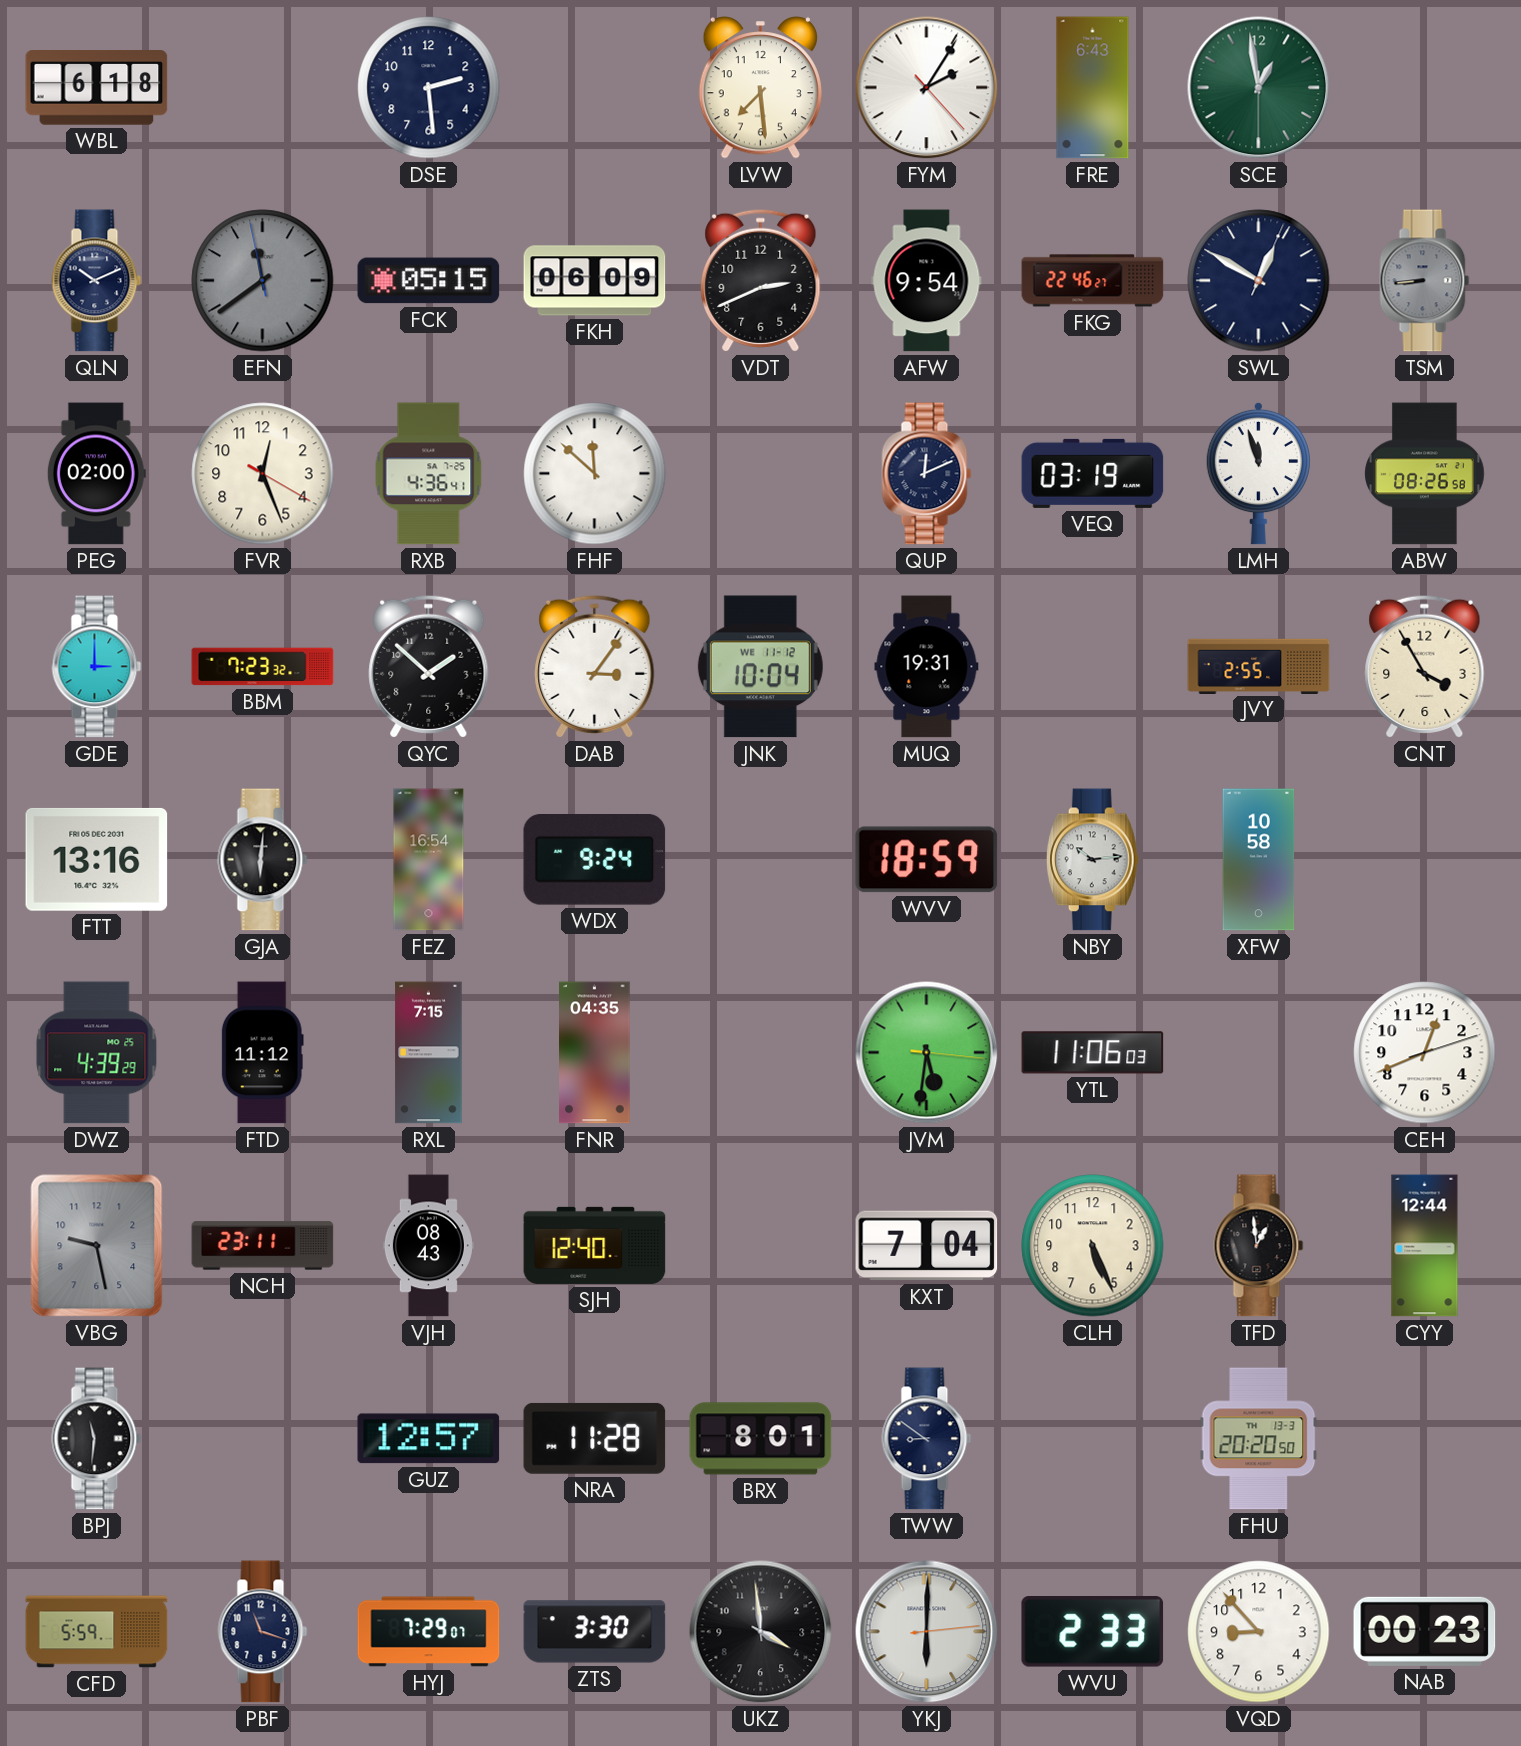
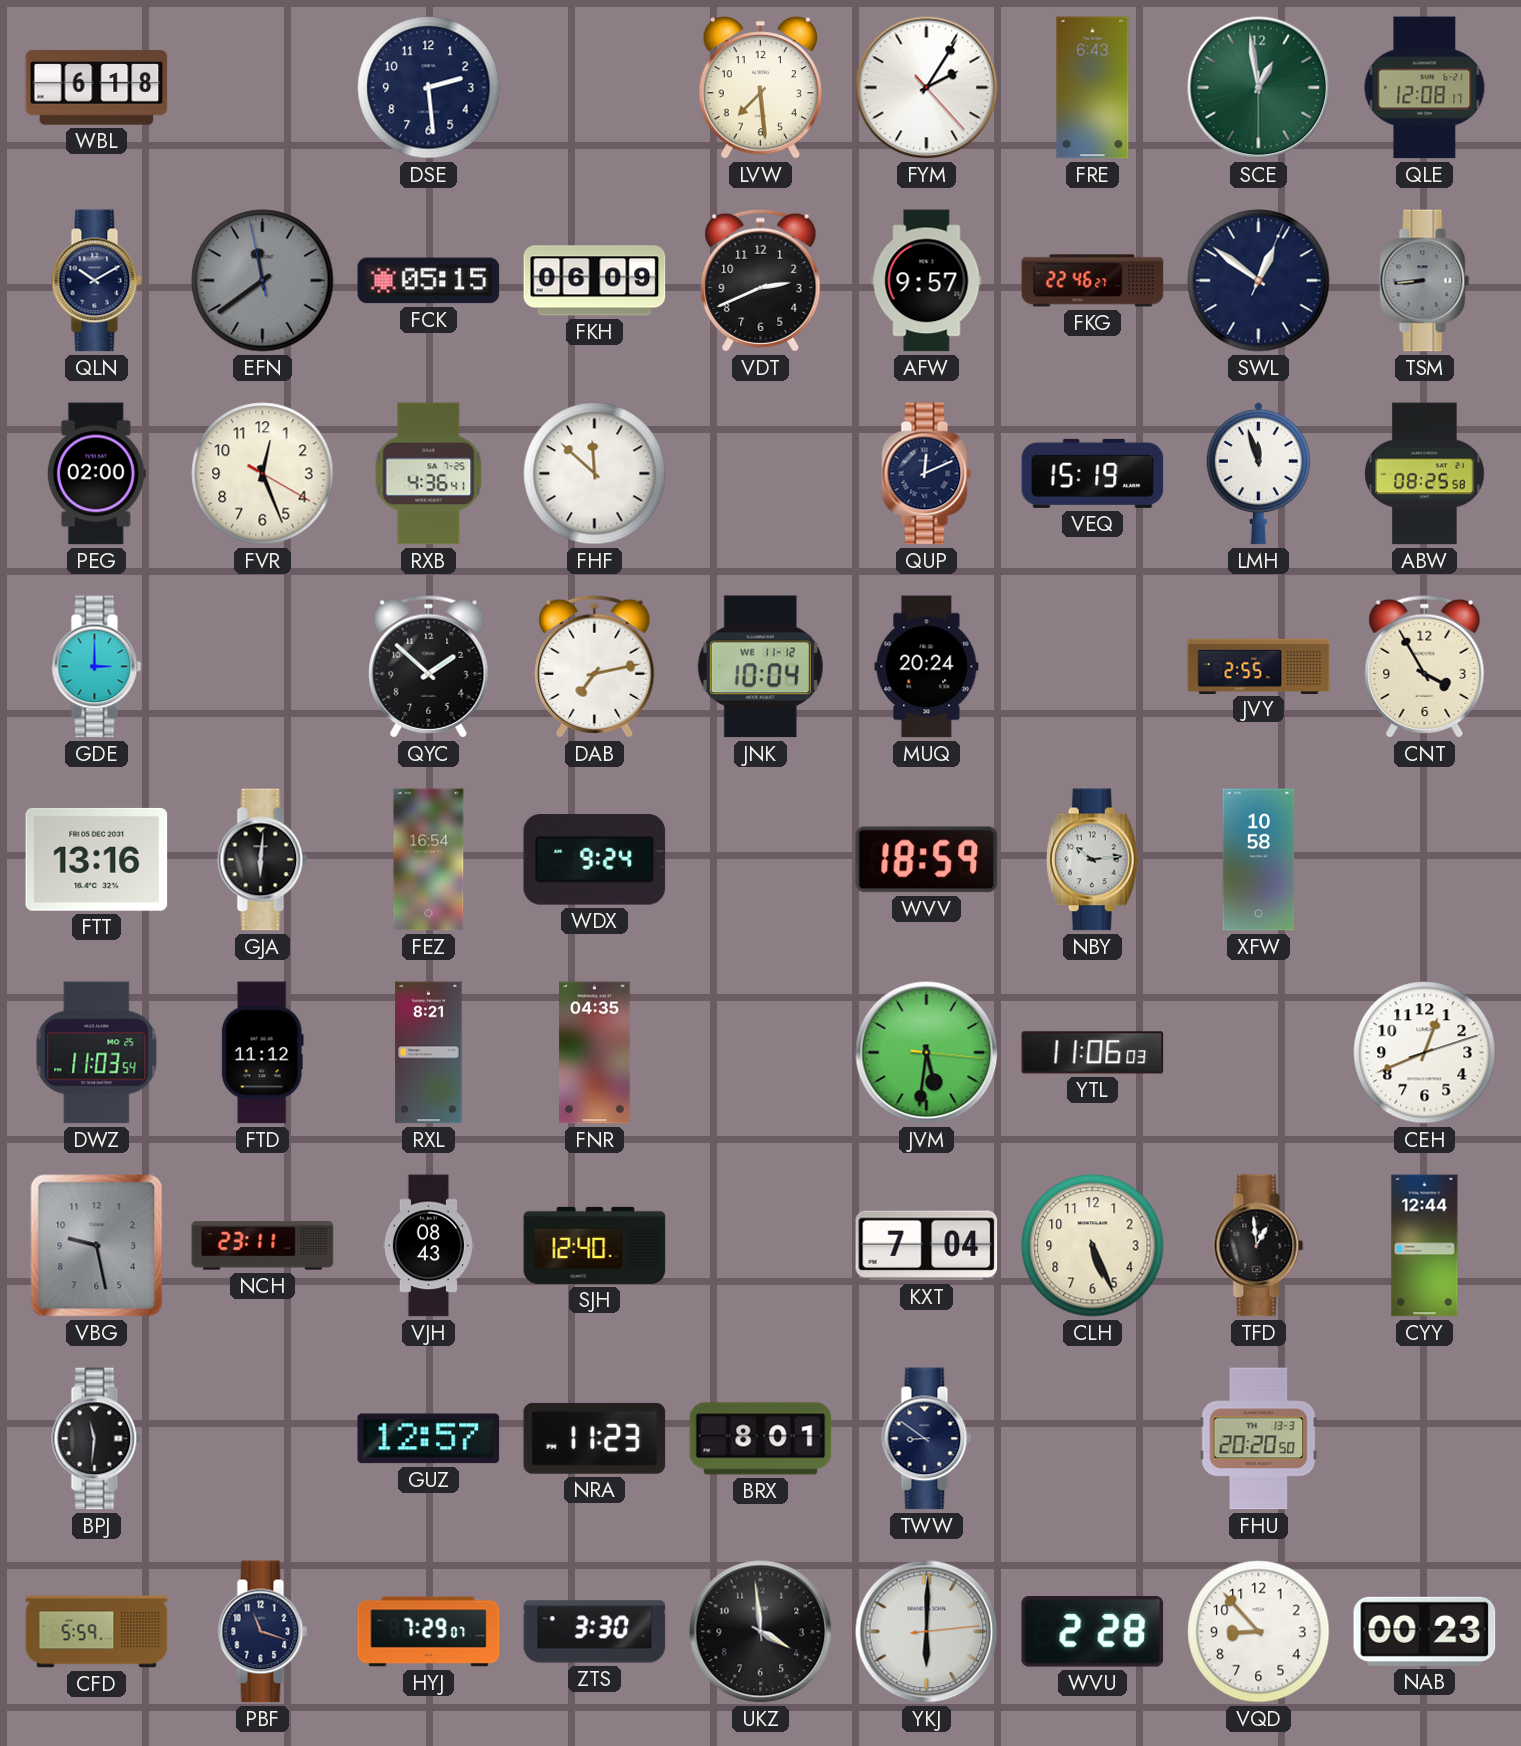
QLE: none -> 12:08 (1425, 88)
QLN: 10:11 -> 10:10 (97, 281)
AFW: 9:54 -> 9:57 (927, 281)
SWL: 12:50 -> 12:51 (1259, 281)
VEQ: 03:19 -> 15:19 (1093, 473)
ABW: 08:26 -> 08:25 (1425, 474)
BBM: 7:23 -> none (263, 667)
DAB: 3:06 -> 7:13 (595, 666)
MUQ: 19:31 -> 20:24 (927, 667)
DWZ: 4:39 -> 11:03 (97, 1053)
RXL: 7:15 -> 8:21 (429, 1053)
NRA: 11:28 -> 11:23 (595, 1438)
WVU: 2:33 -> 2:28 (1093, 1632)
